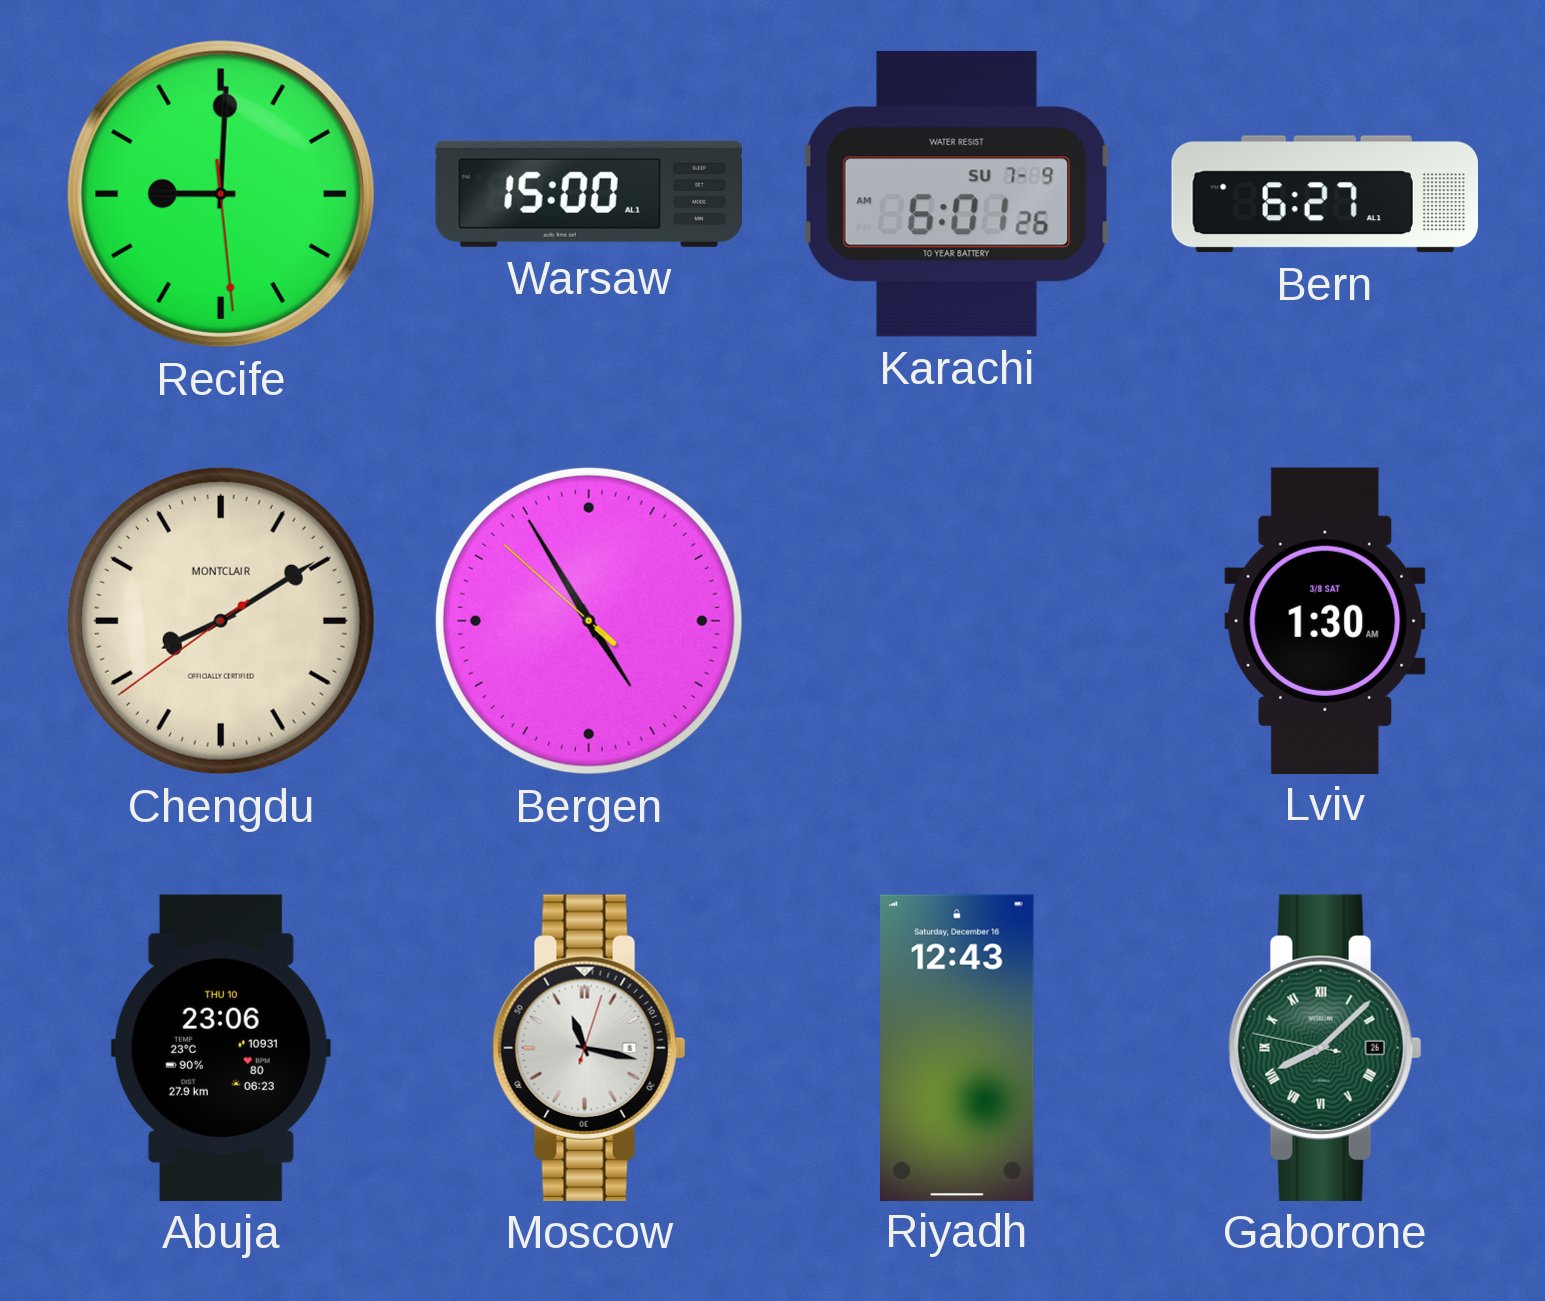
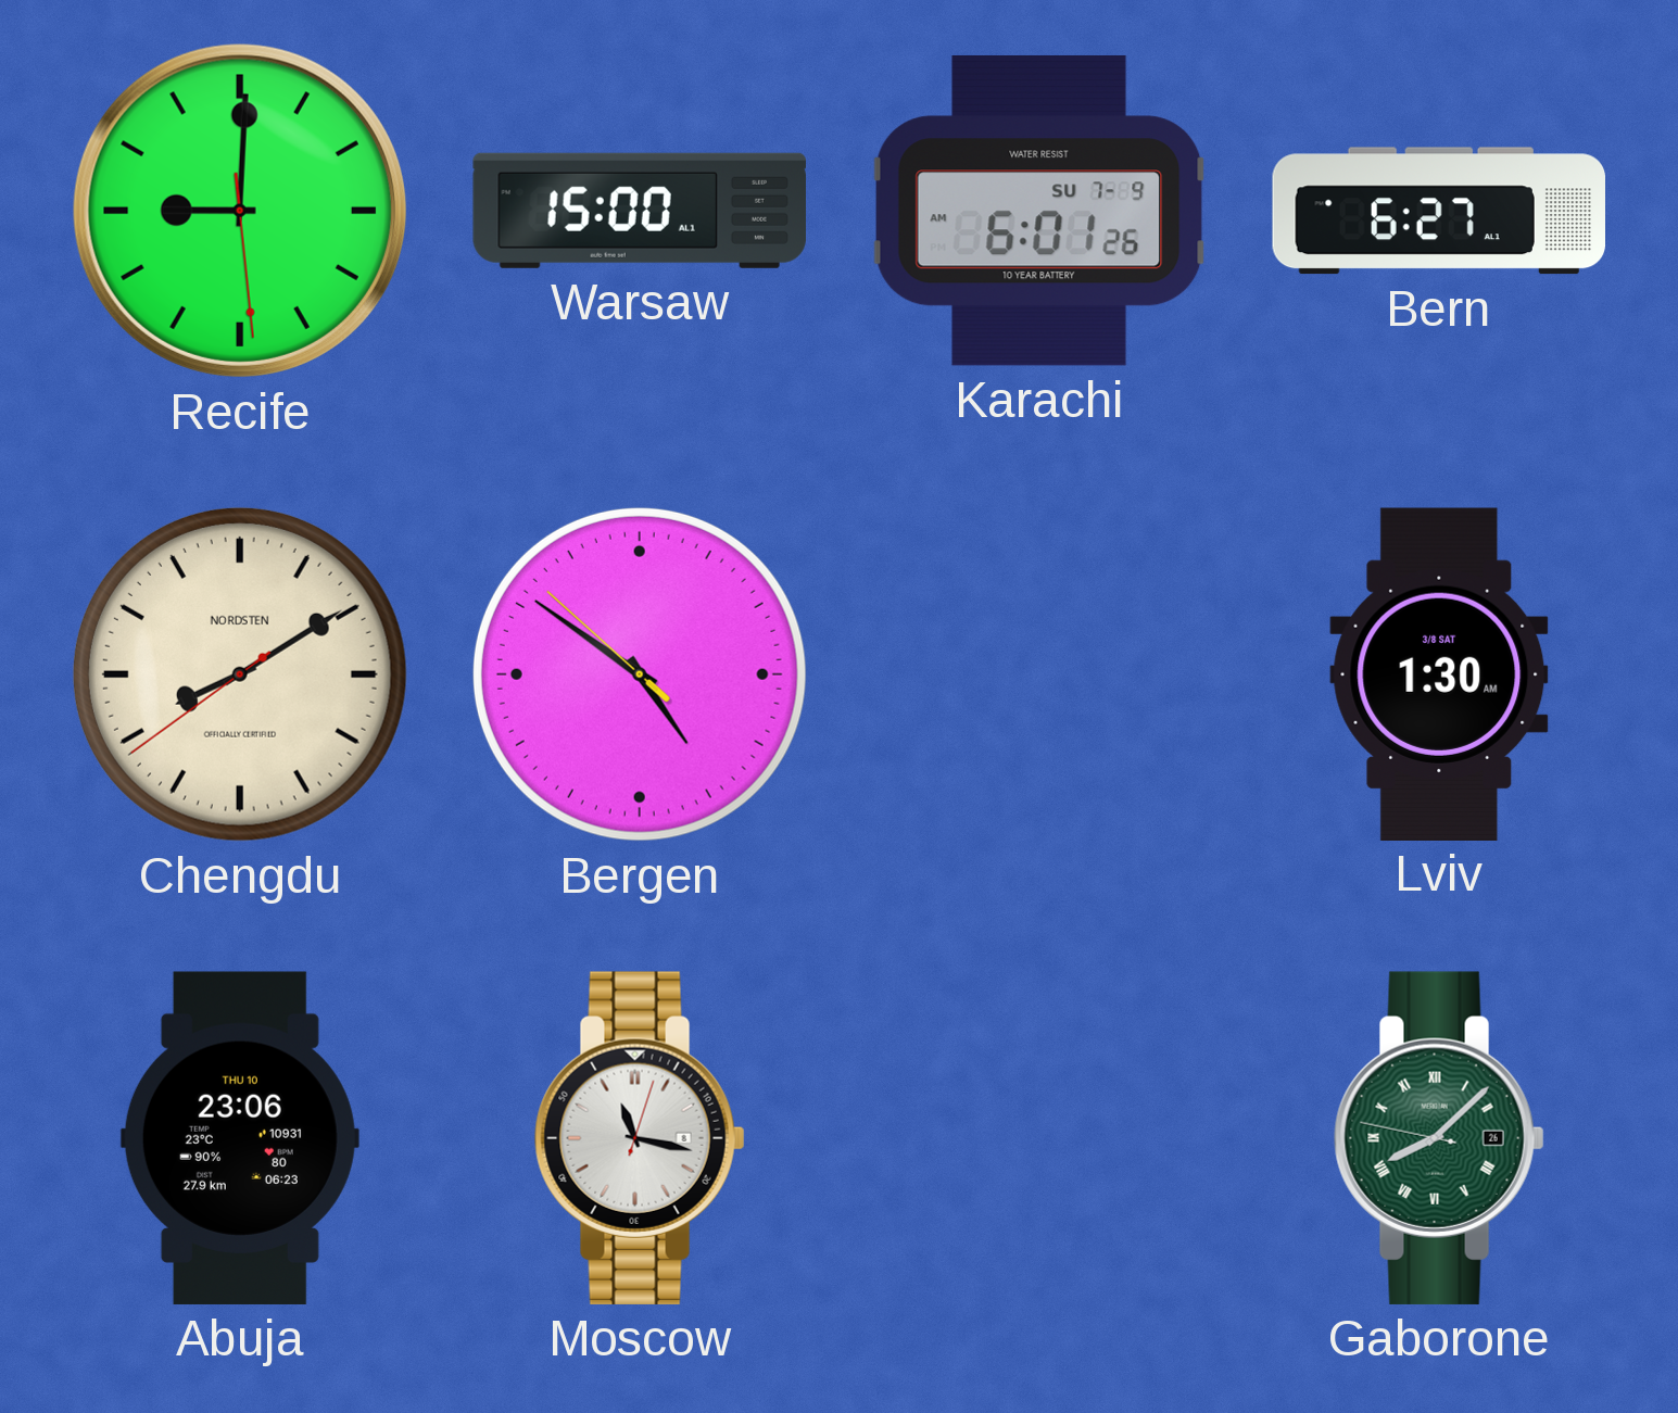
Chengdu brand: MONTCLAIR -> NORDSTEN (240, 674)
Bergen: 4:54 -> 4:50 (640, 674)
Riyadh: 12:43 -> none (958, 1047)
